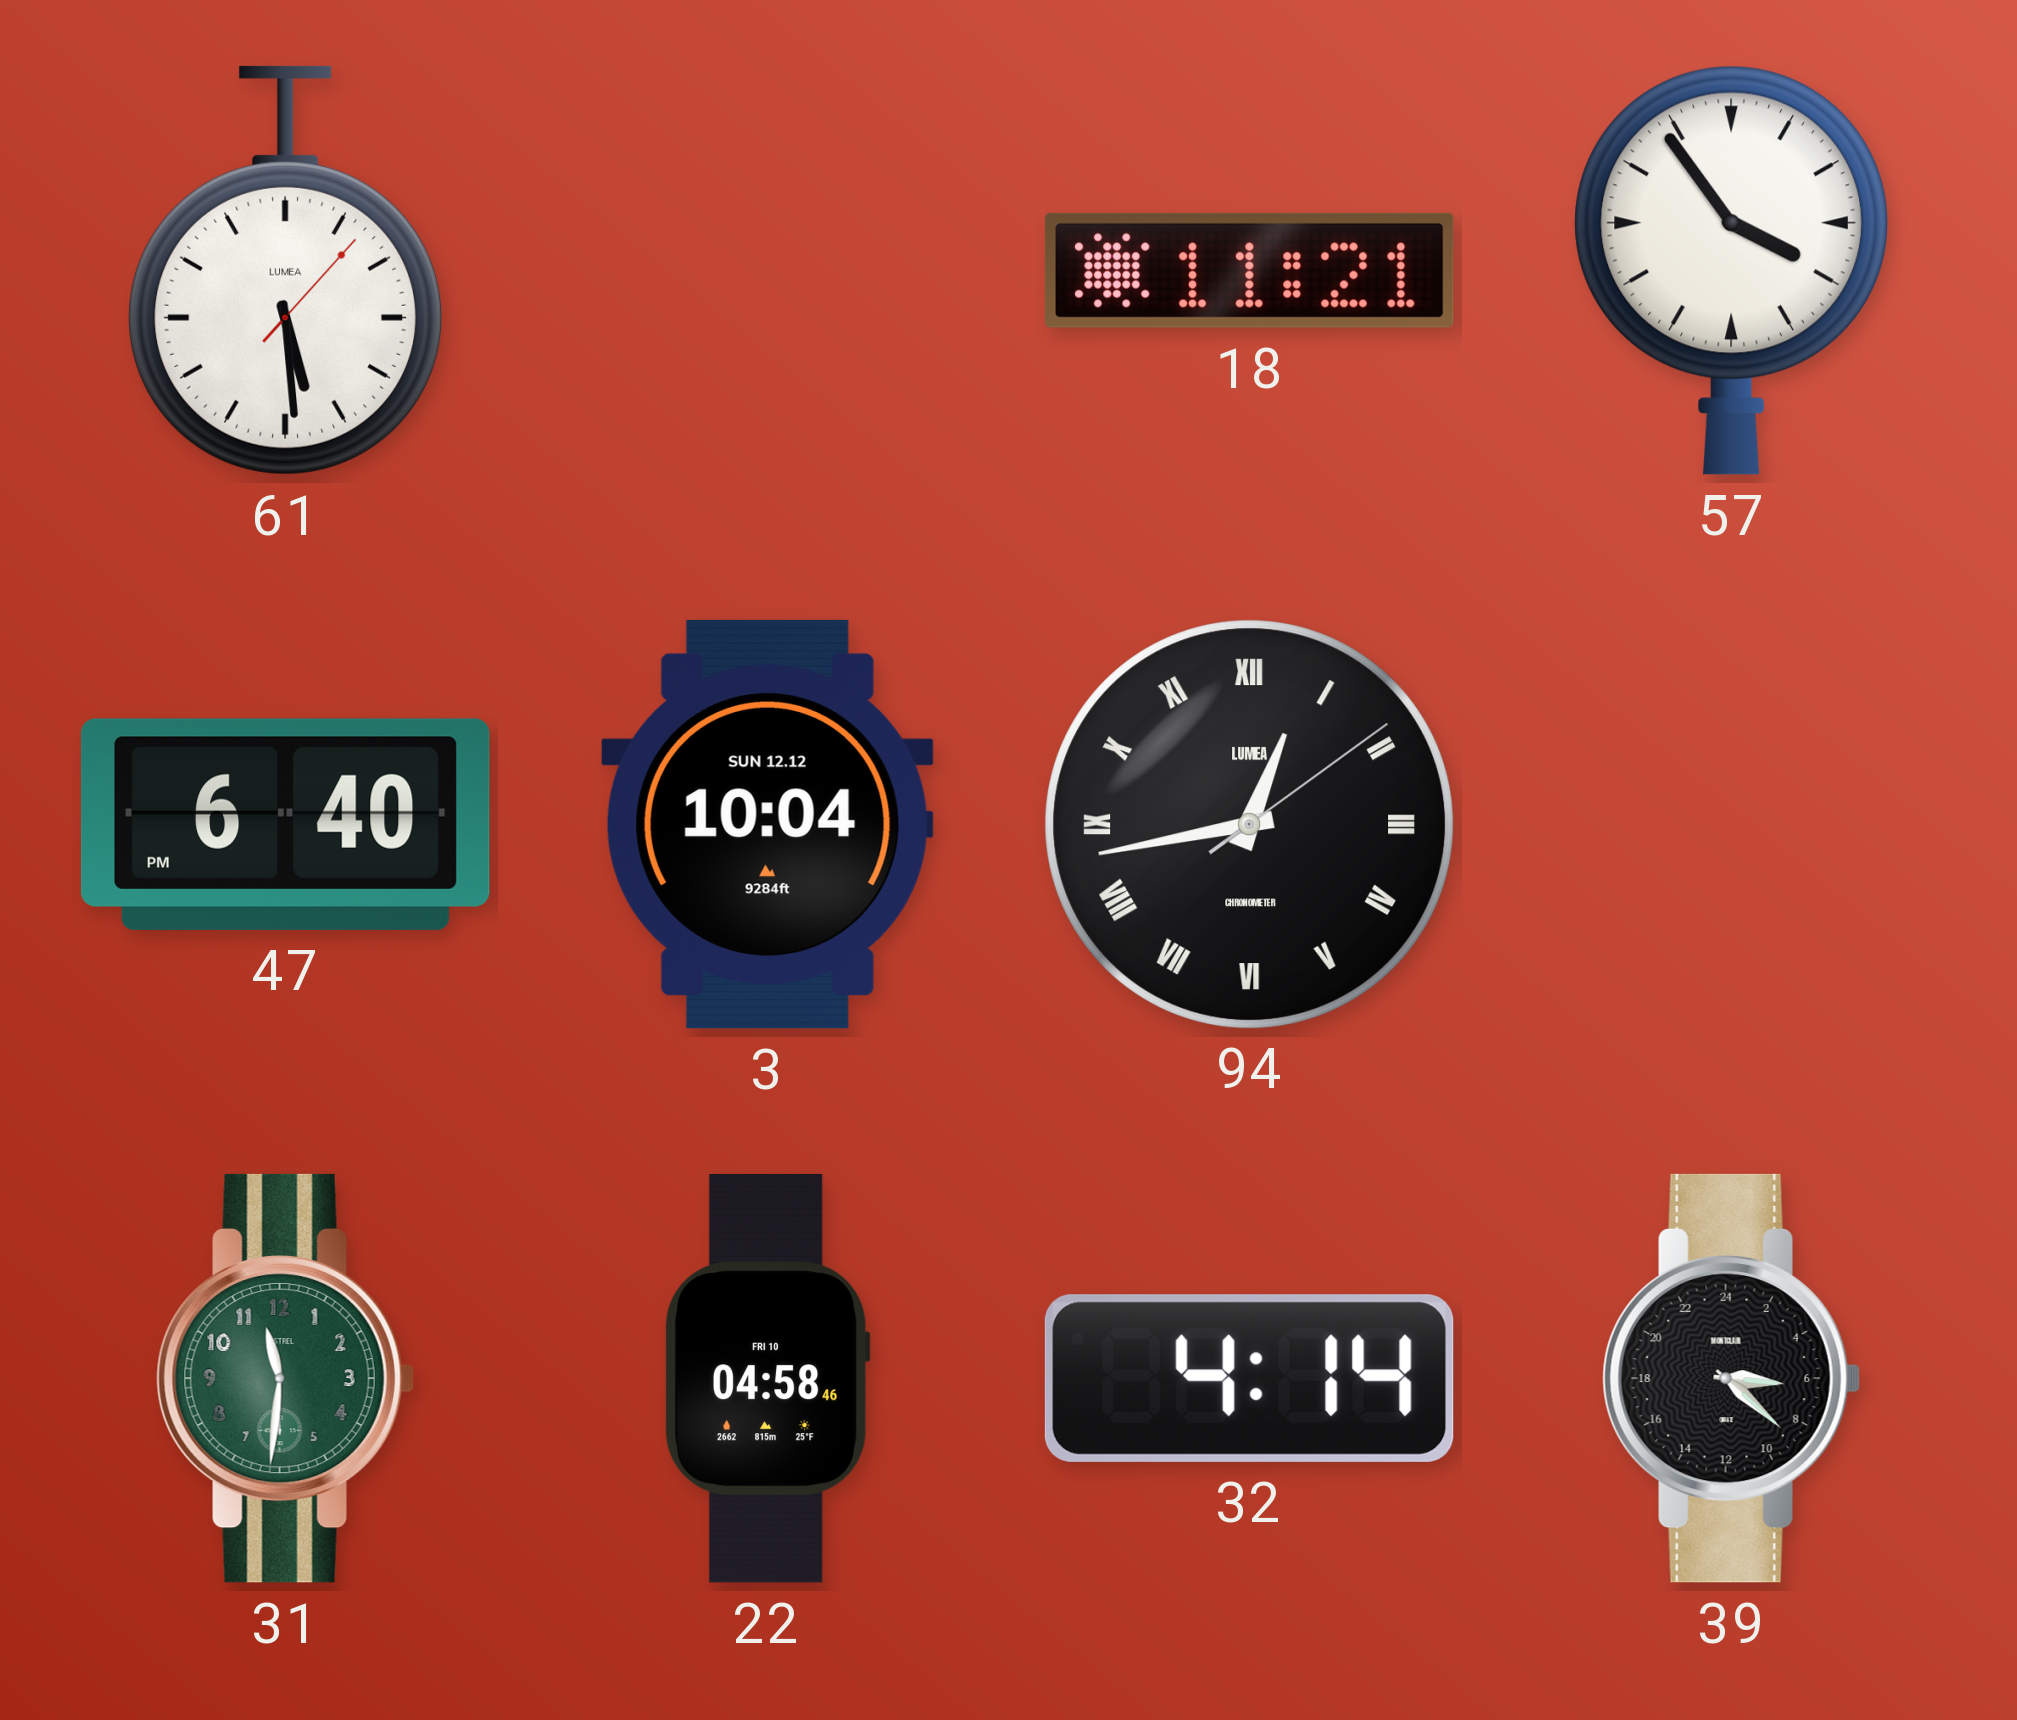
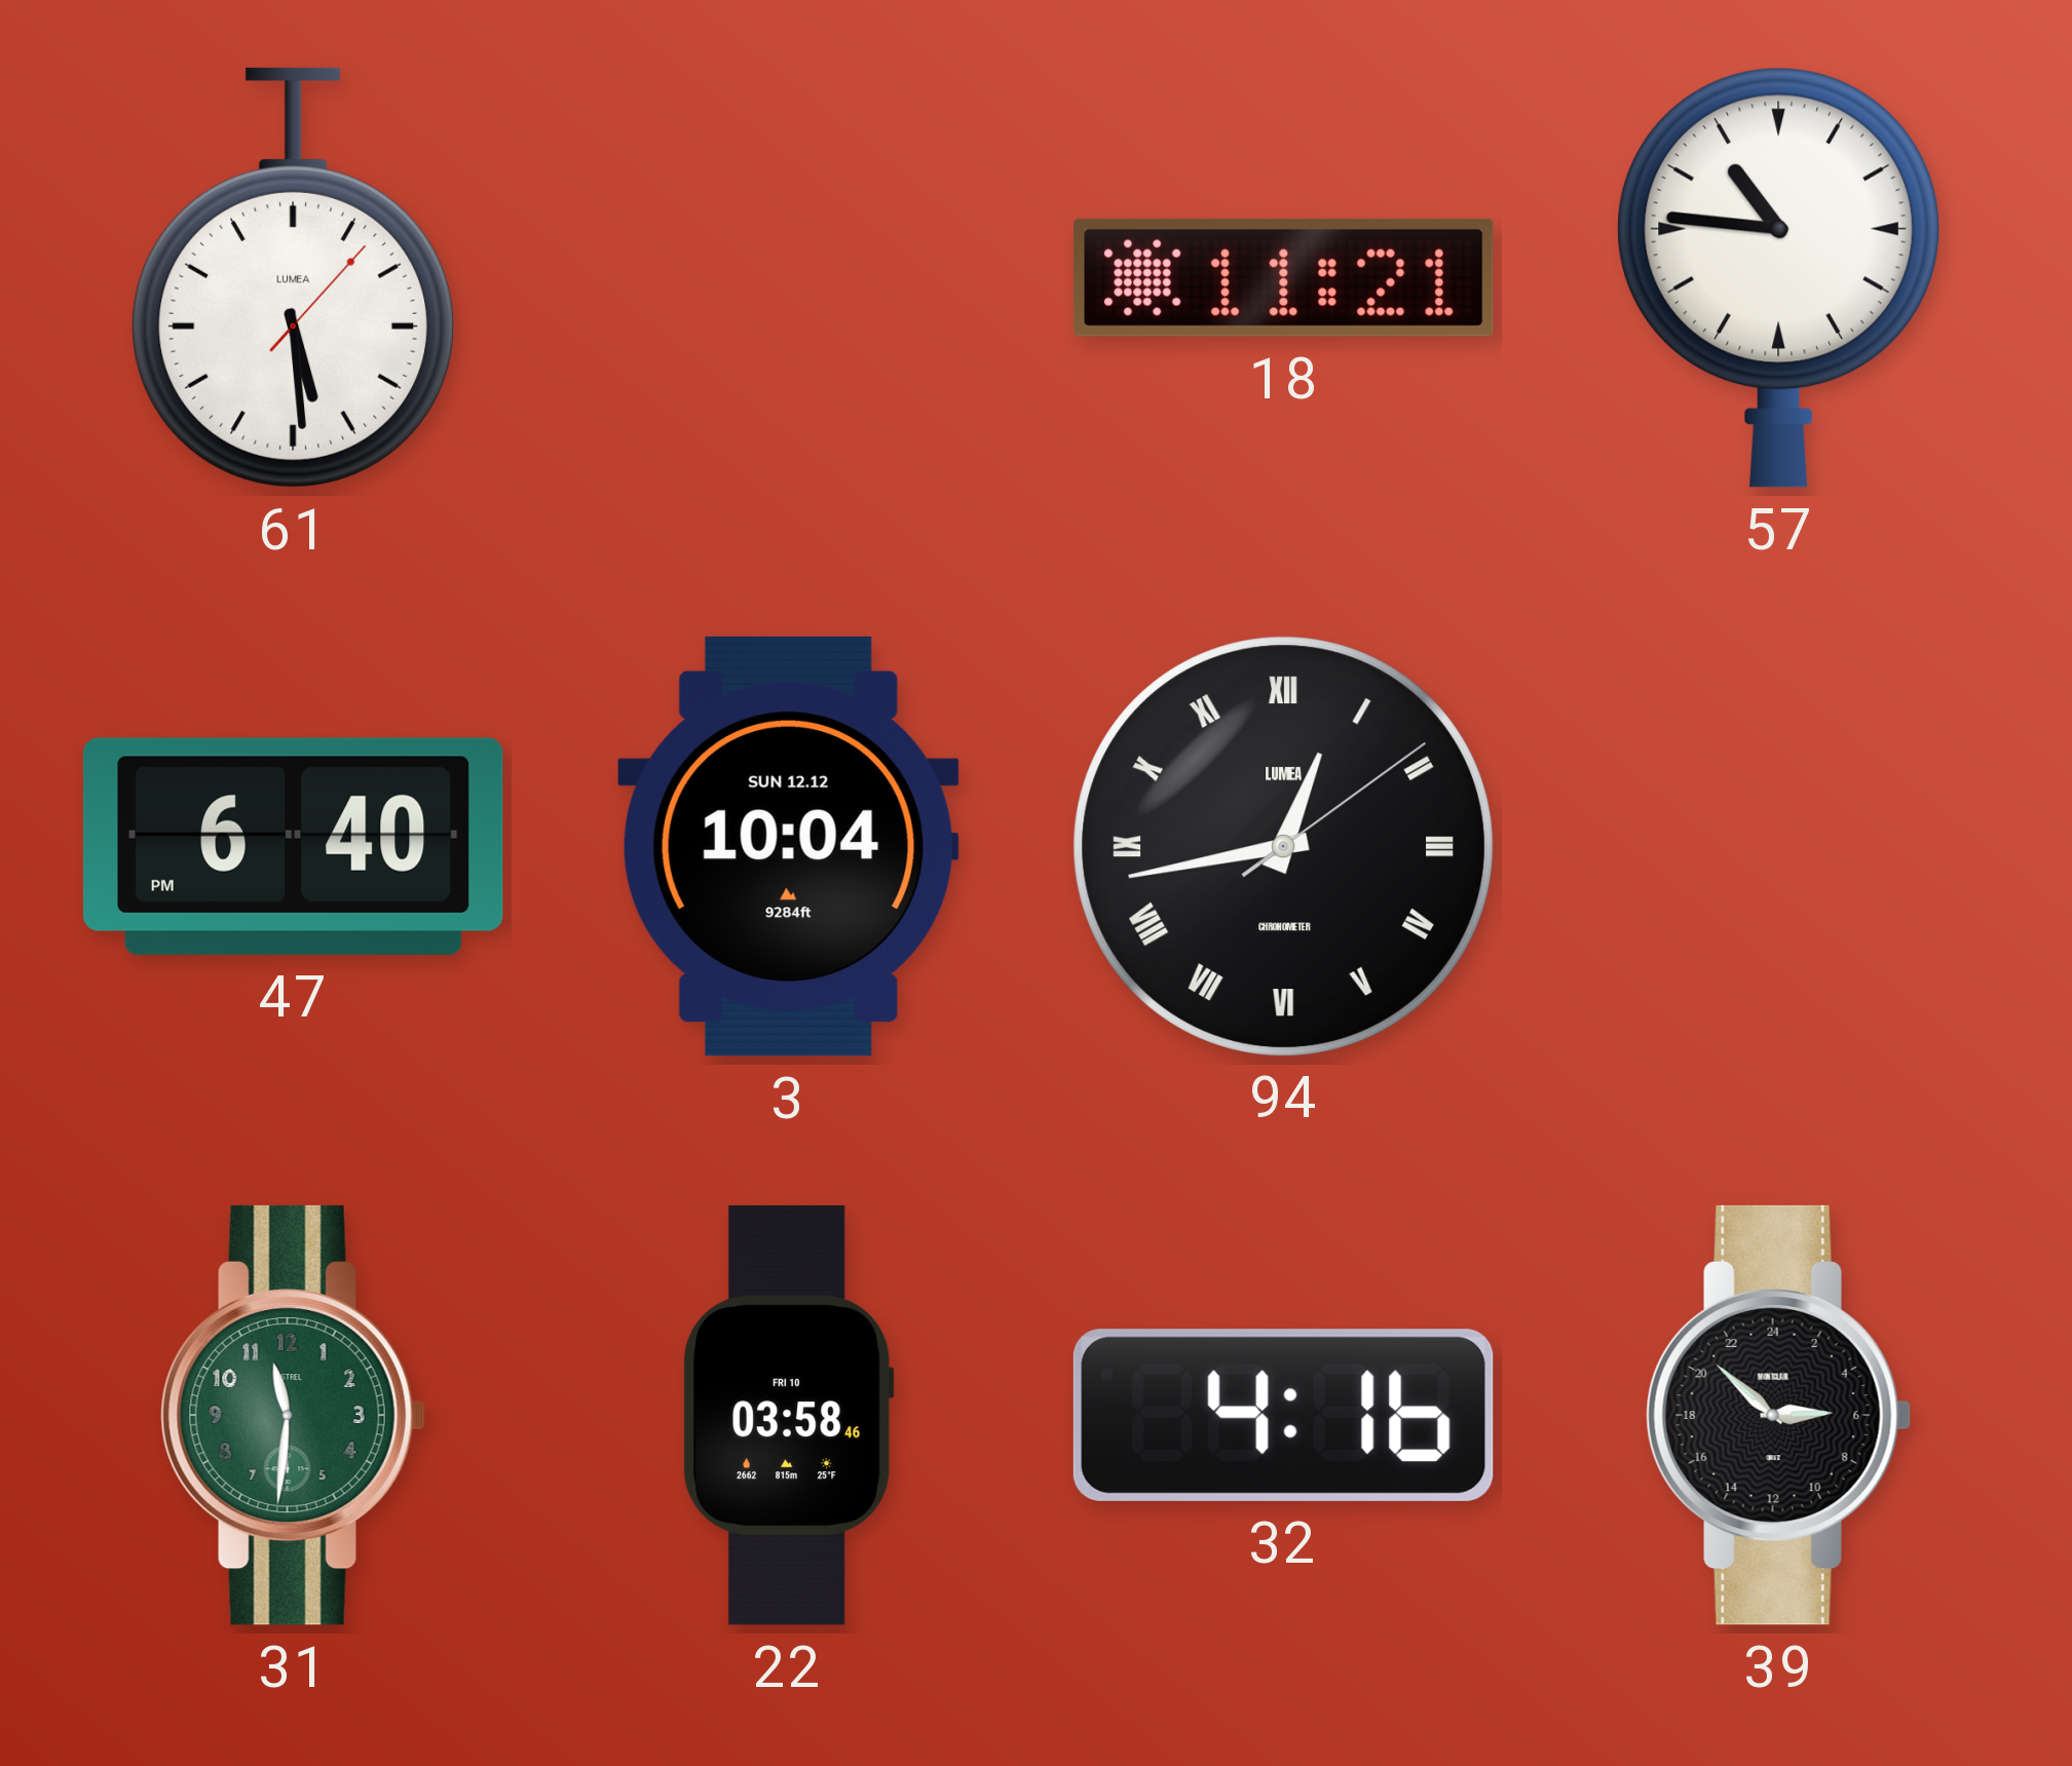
57: 3:54 -> 10:46 (1779, 277)
22: 04:58 -> 03:58 (788, 1415)
32: 4:14 -> 4:16 (1283, 1415)
39: 6:22 -> 5:52 (1778, 1415)
